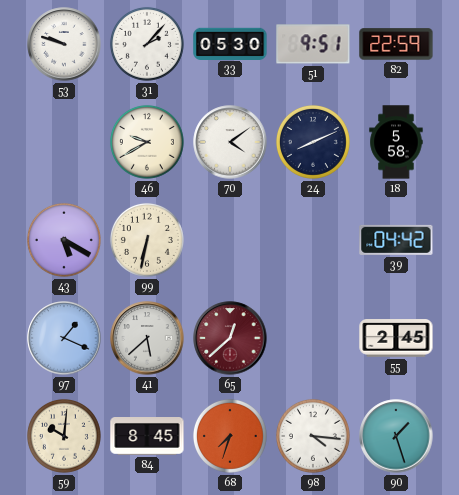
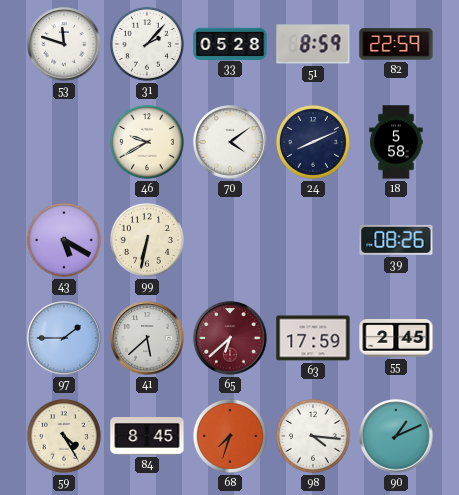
53: 9:48 -> 11:48 (64, 44)
33: 05:30 -> 05:28 (230, 43)
51: 9:51 -> 8:59 (313, 44)
39: 04:42 -> 08:26 (396, 240)
97: 1:19 -> 1:45 (64, 338)
65: 12:38 -> 6:38 (230, 338)
63: none -> 17:59 (313, 338)
59: 10:01 -> 4:25 (64, 436)
90: 1:27 -> 1:11 (396, 436)
